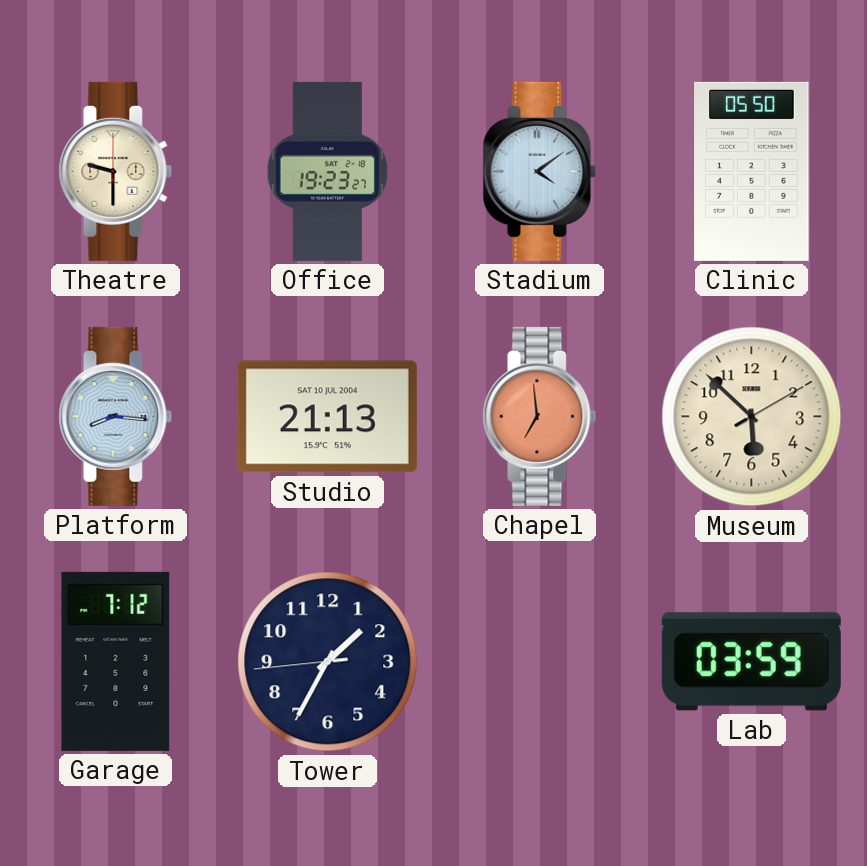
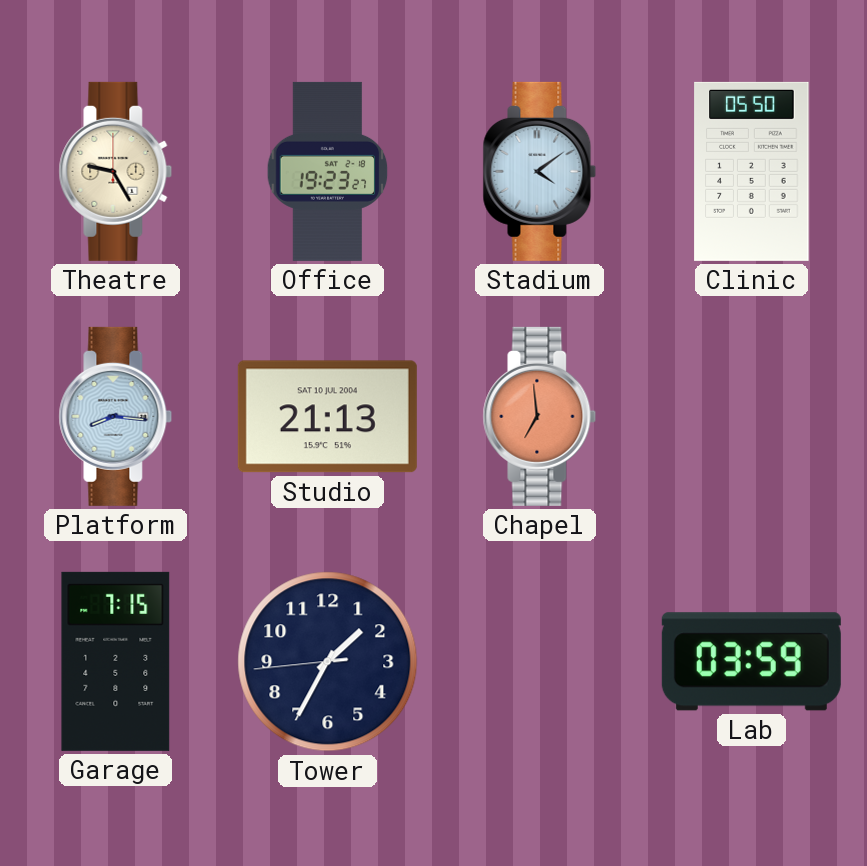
Theatre: 9:30 -> 9:25 (116, 171)
Museum: 5:52 -> none (752, 417)
Garage: 7:12 -> 7:15 (116, 661)
